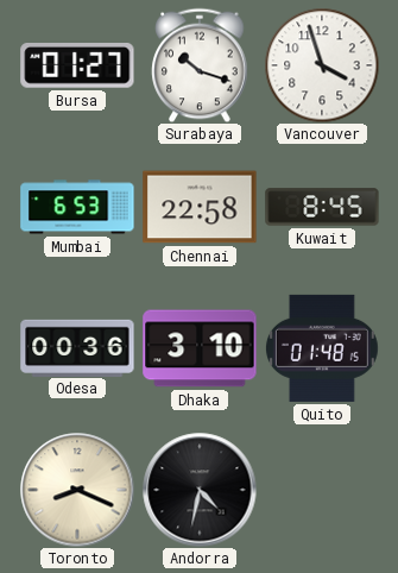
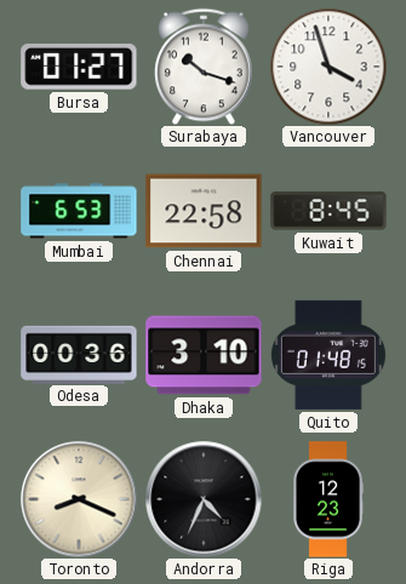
Andorra: 4:32 -> 4:34 (204, 499)
Riga: none -> 12:23 (327, 499)
